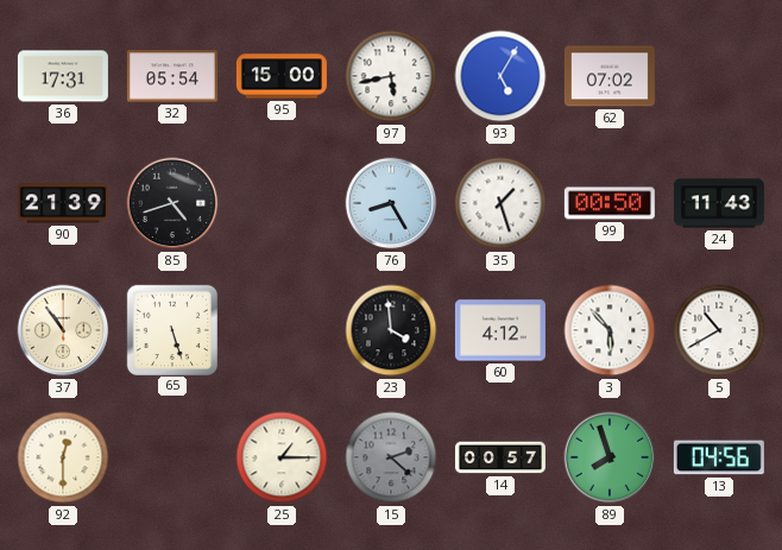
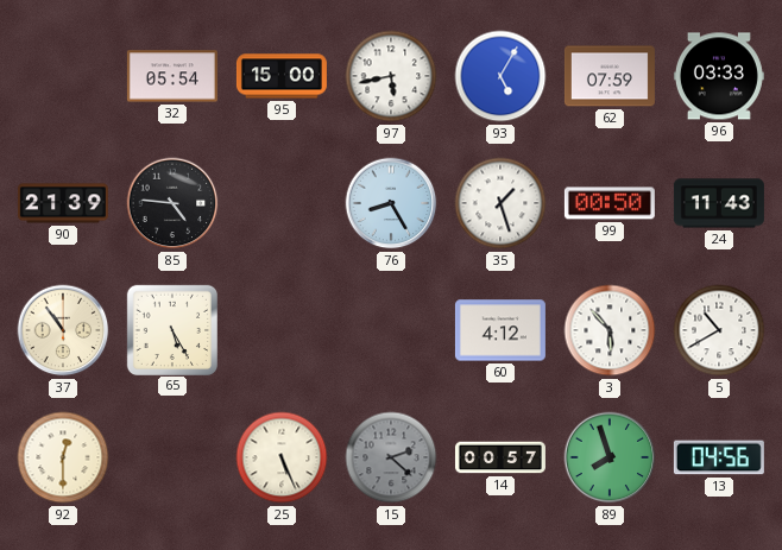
36: 17:31 -> none (63, 76)
62: 07:02 -> 07:59 (610, 76)
96: none -> 03:33 (719, 76)
85: 4:42 -> 4:46 (172, 203)
65: 5:27 -> 5:25 (171, 329)
23: 3:59 -> none (391, 330)
25: 1:15 -> 5:26 (282, 457)
